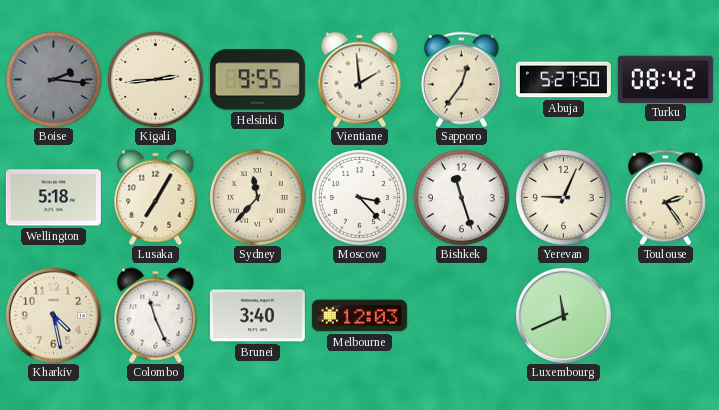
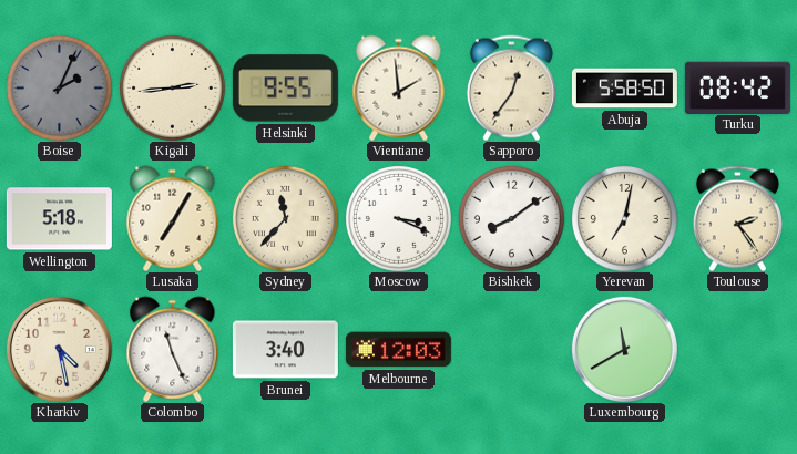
Boise: 2:16 -> 2:04 (59, 87)
Abuja: 5:27 -> 5:58 (624, 89)
Moscow: 3:23 -> 3:19 (398, 218)
Bishkek: 11:27 -> 8:09 (511, 218)
Yerevan: 9:04 -> 7:02 (624, 218)
Luxembourg: 11:41 -> 11:40 (624, 349)
